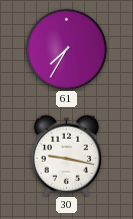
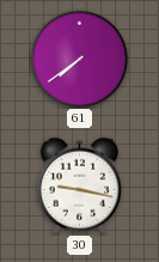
61: 7:35 -> 7:39 (79, 59)
